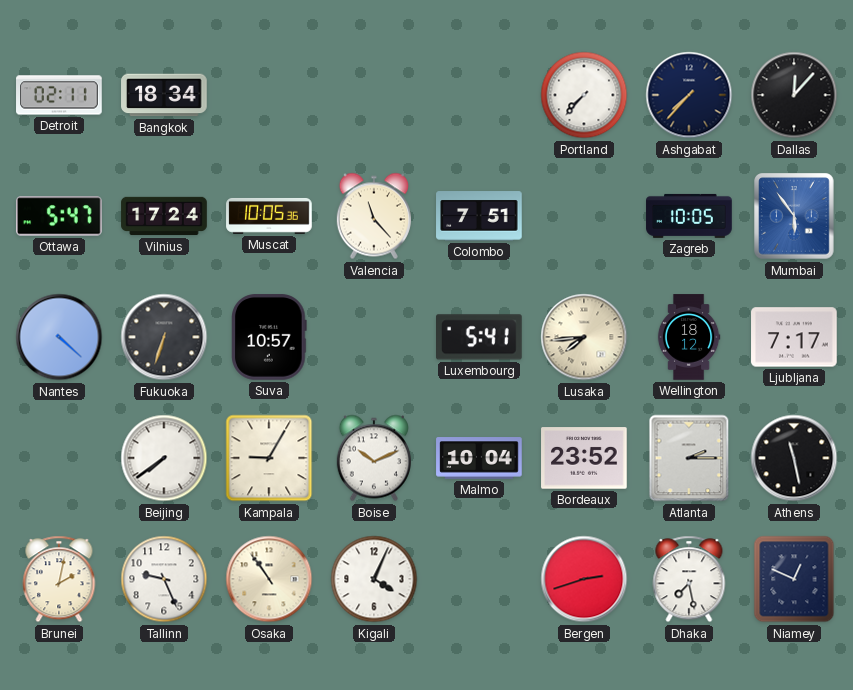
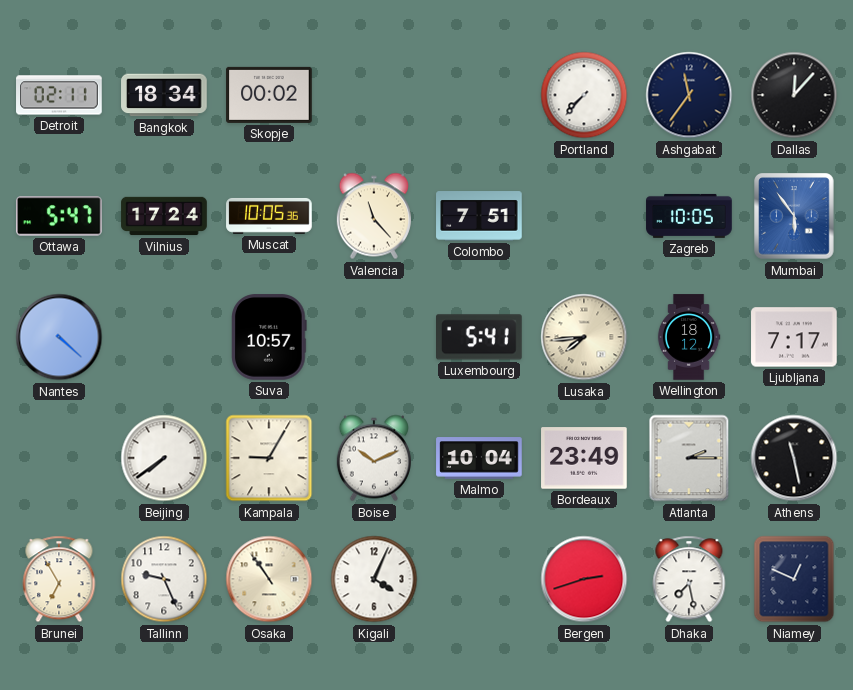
Skopje: none -> 00:02 (269, 95)
Ashgabat: 7:37 -> 11:36 (689, 95)
Fukuoka: 6:33 -> none (164, 337)
Bordeaux: 23:52 -> 23:49 (584, 458)
Brunei: 2:02 -> 6:55 (59, 579)
